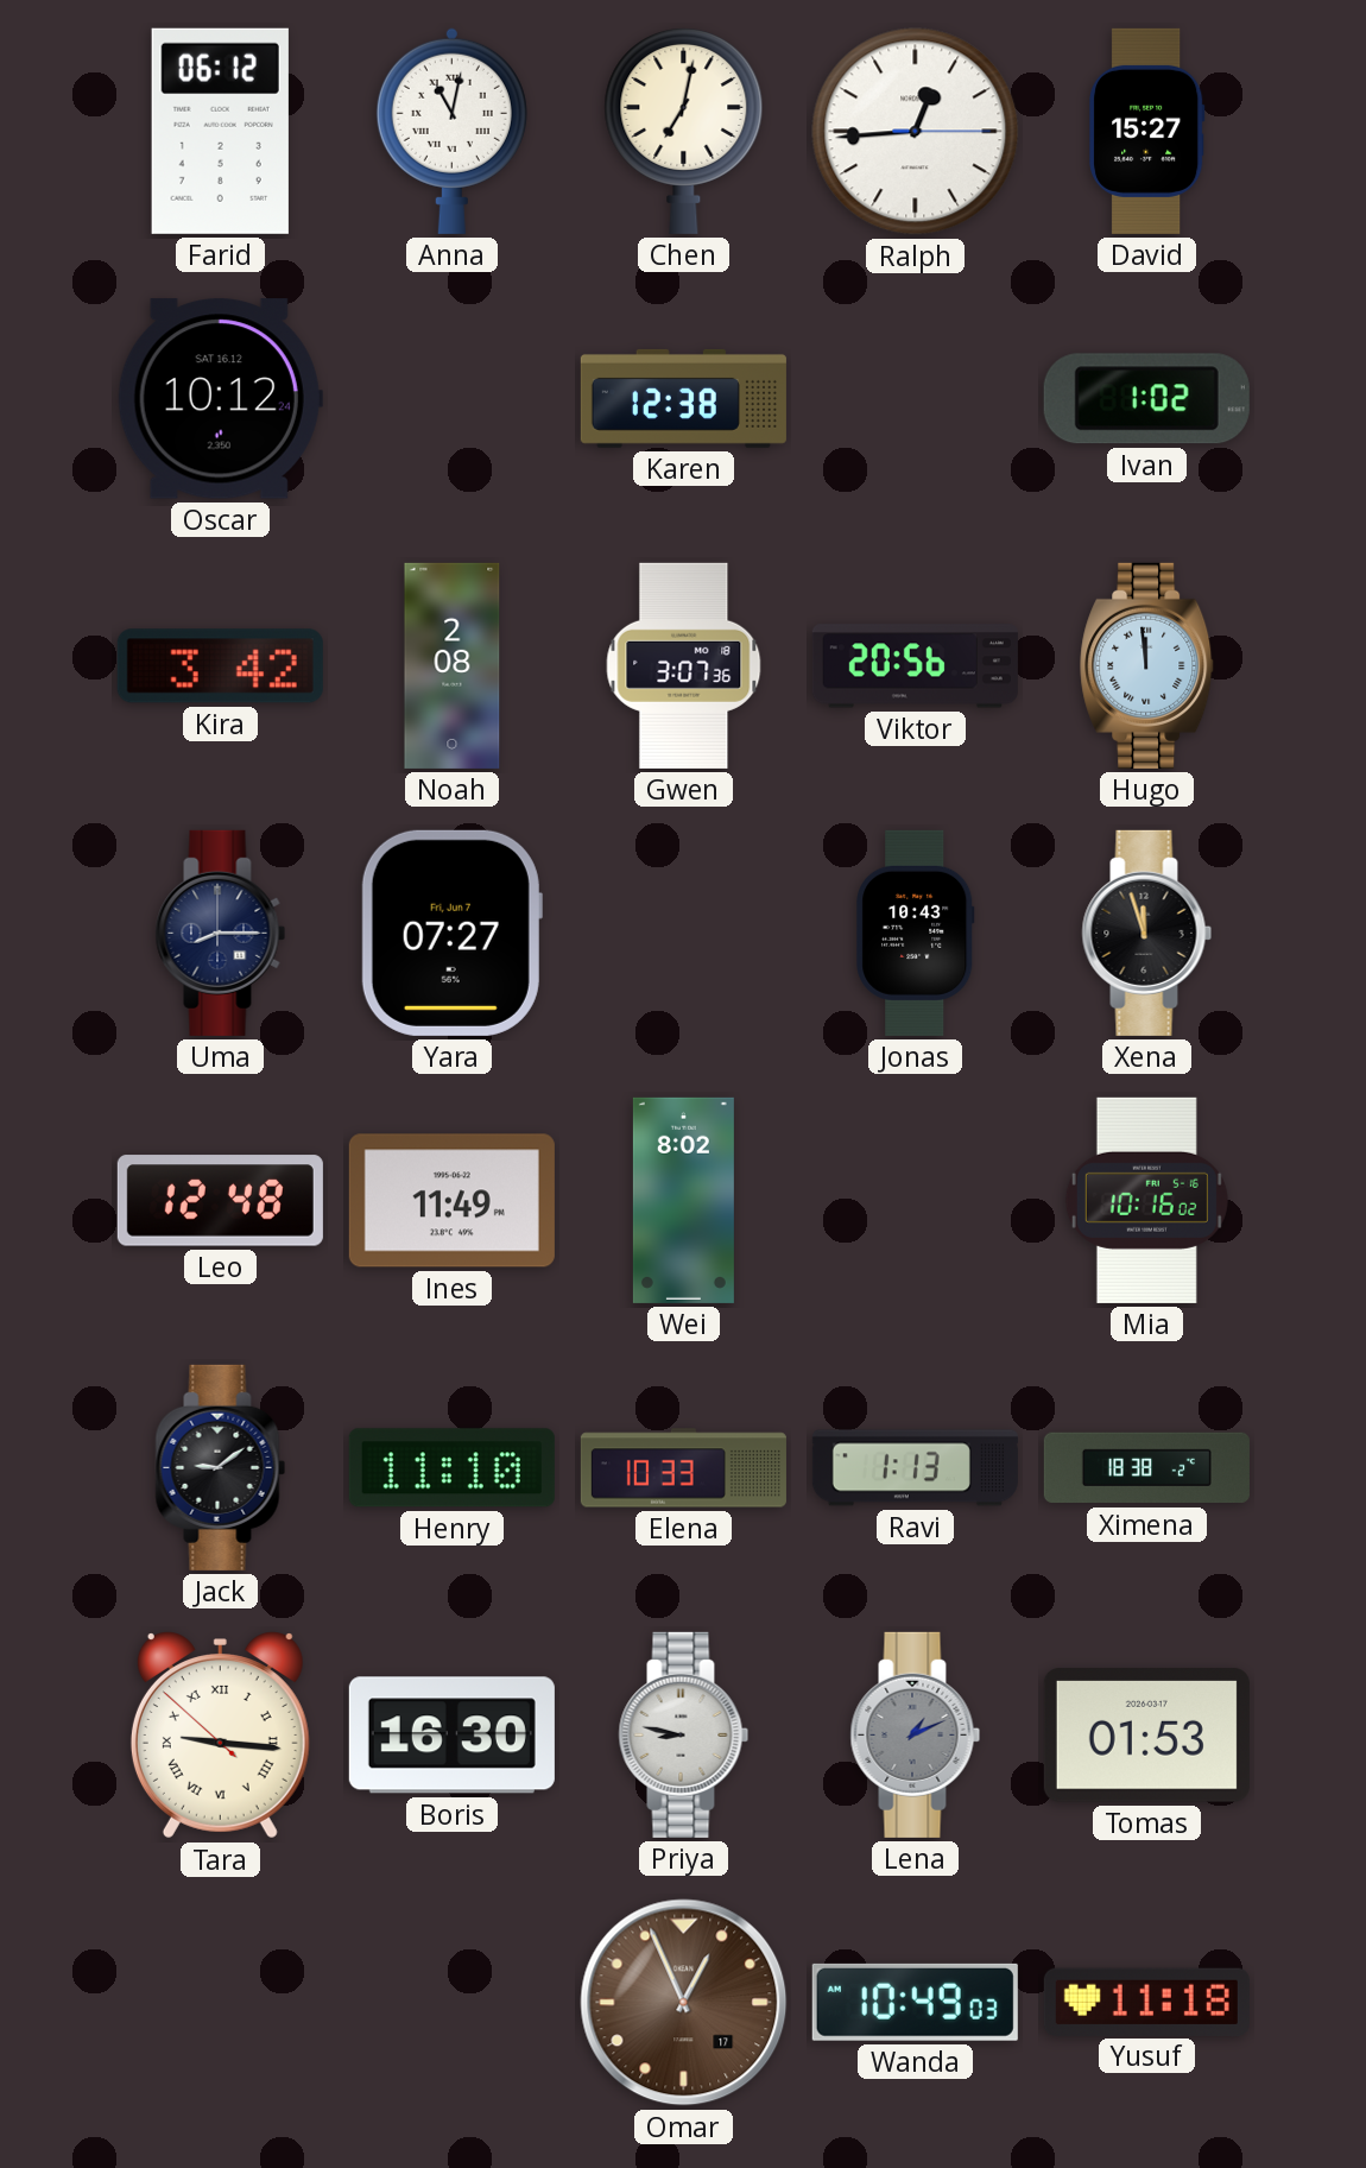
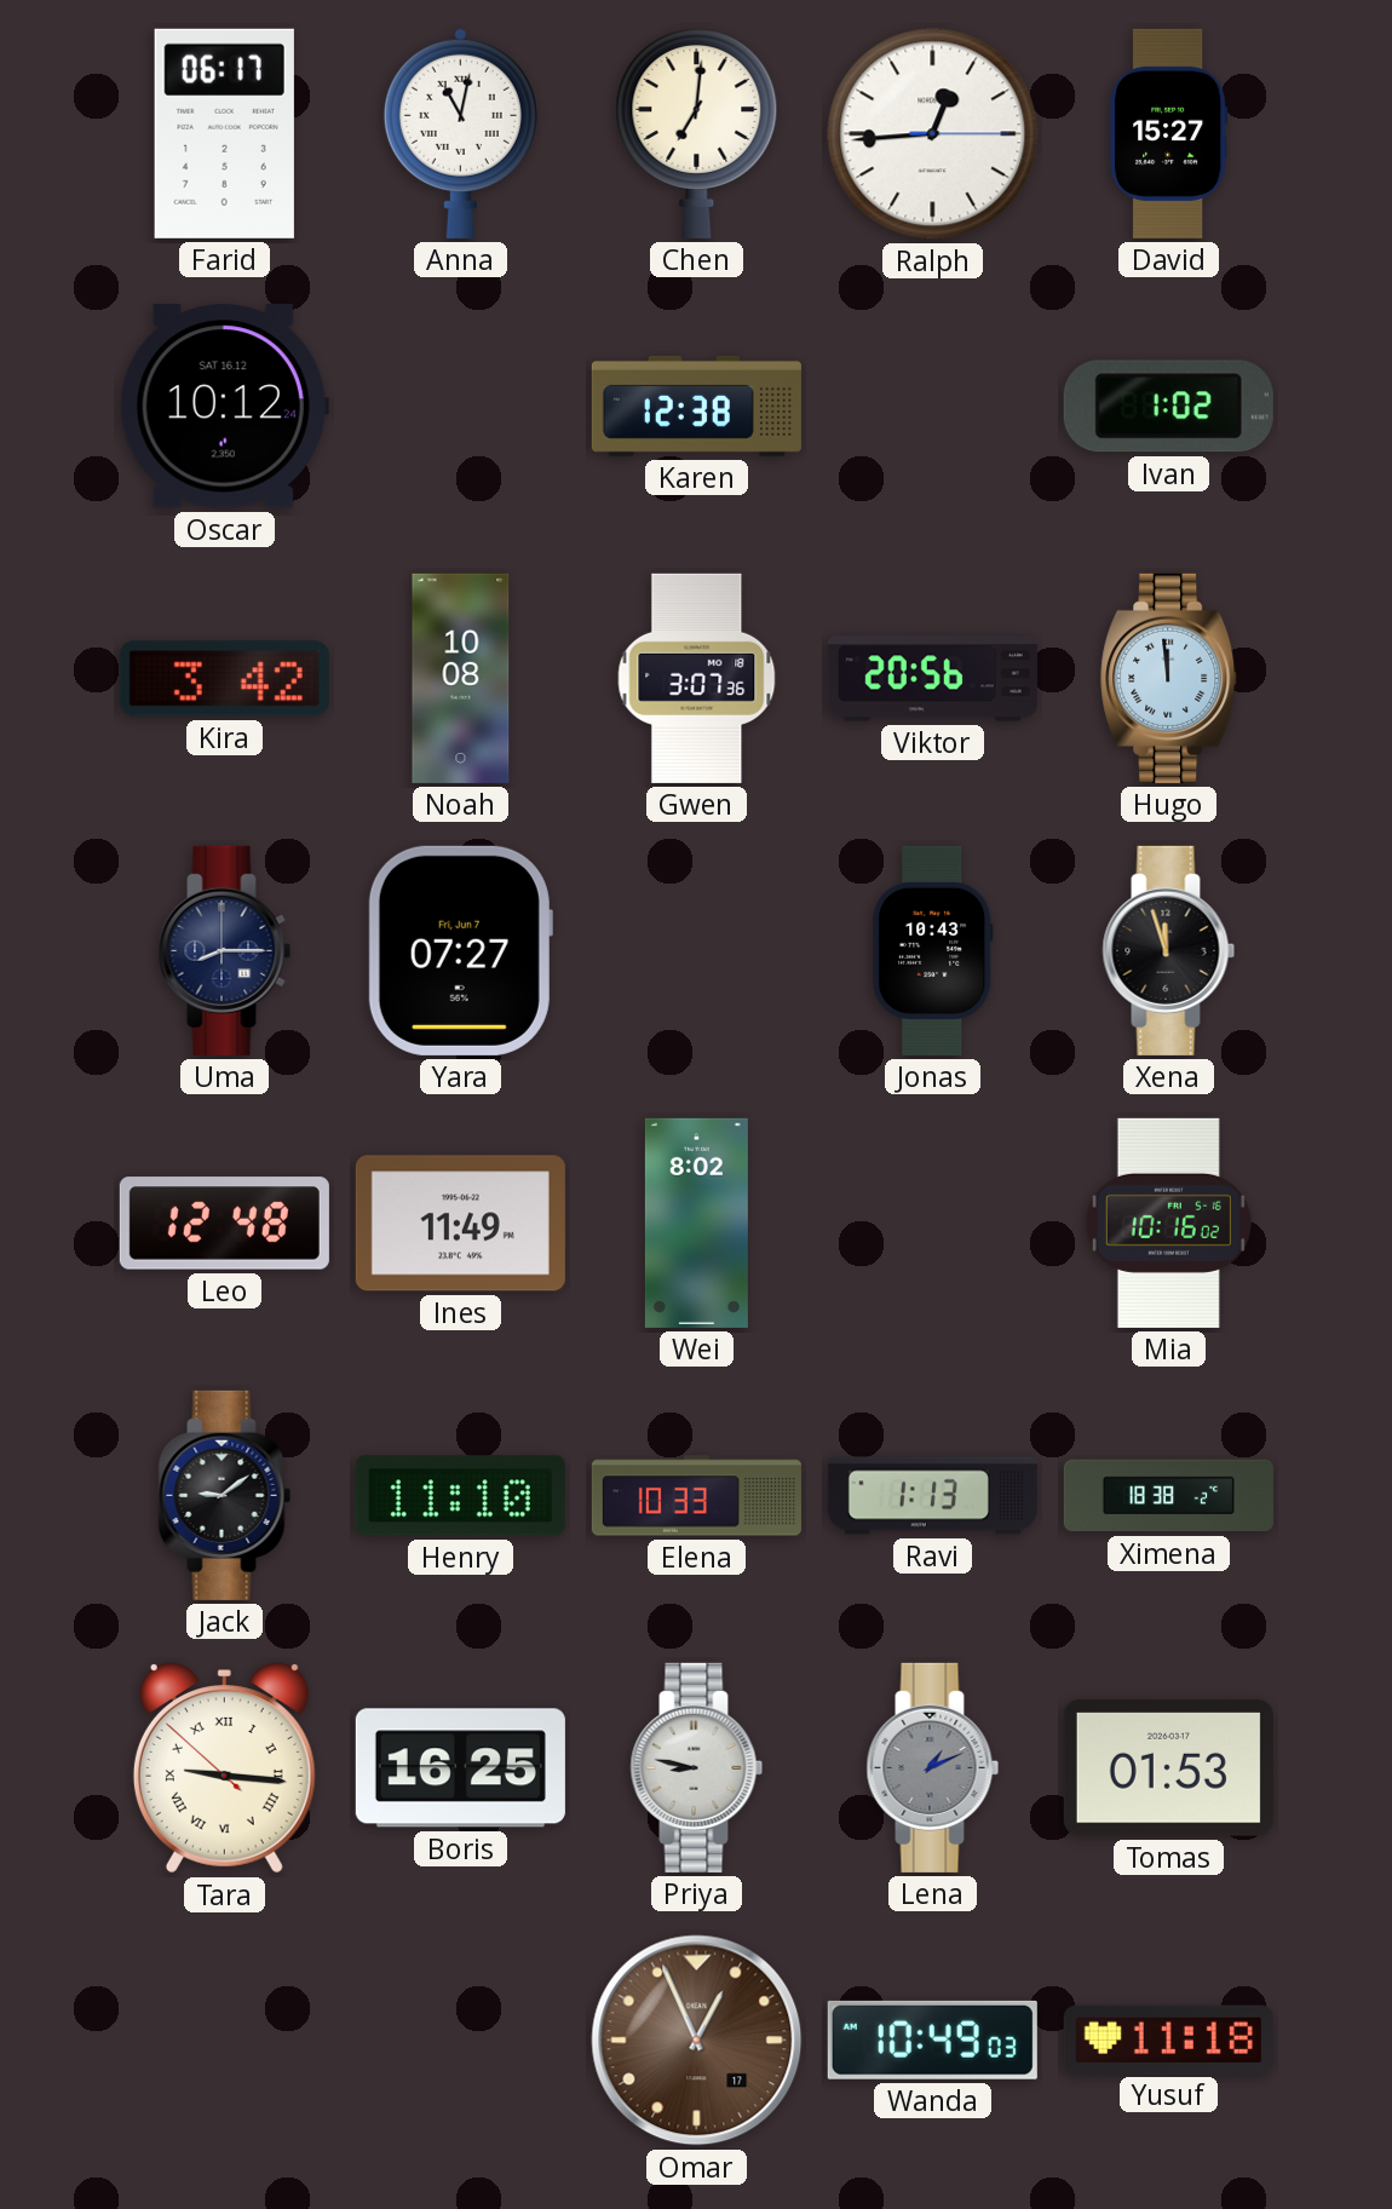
Farid: 06:12 -> 06:17 (224, 133)
Chen: 7:02 -> 7:01 (697, 134)
Noah: 2:08 -> 10:08 (461, 678)
Boris: 16:30 -> 16:25 (460, 1768)
